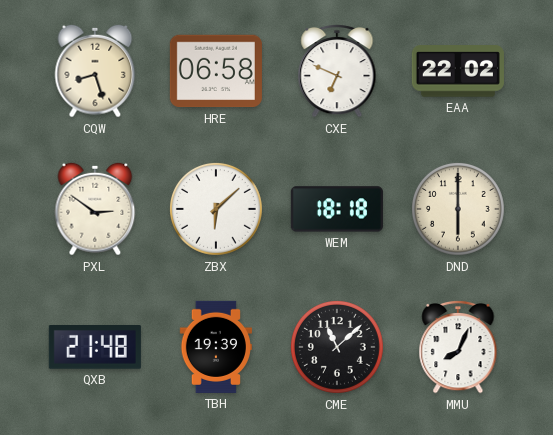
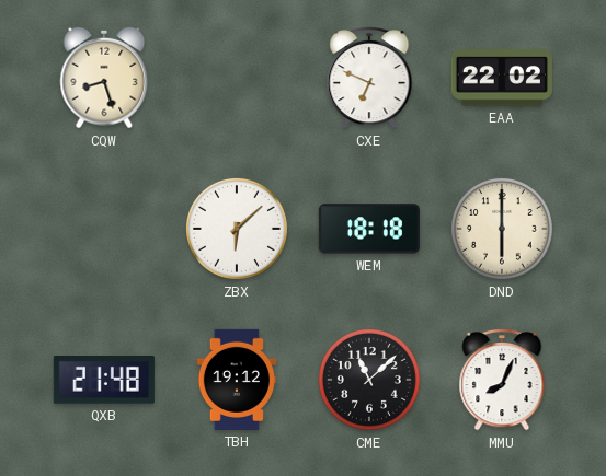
HRE: 06:58 -> none (216, 71)
PXL: 2:51 -> none (95, 209)
TBH: 19:39 -> 19:12 (237, 380)
